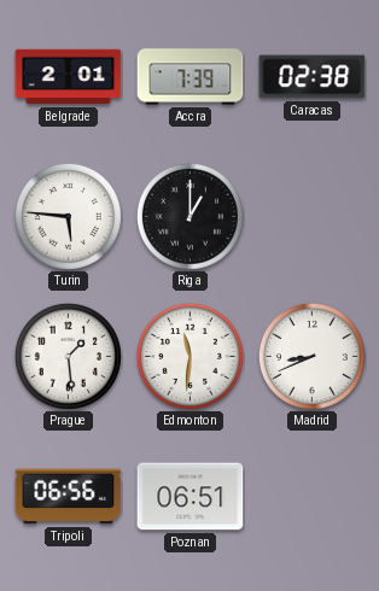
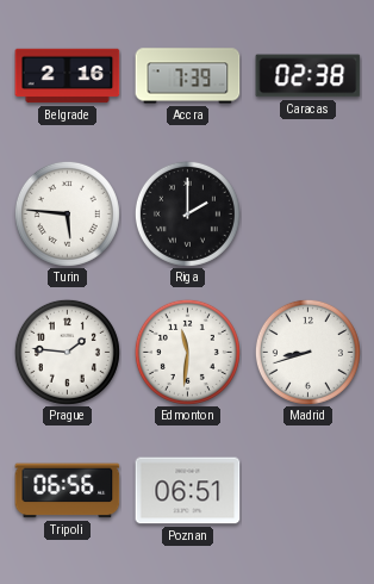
Belgrade: 2:01 -> 2:16 (68, 76)
Riga: 1:00 -> 2:00 (187, 213)
Prague: 1:29 -> 1:46 (67, 352)
Madrid: 8:41 -> 8:42 (307, 352)
